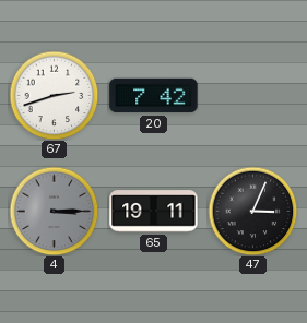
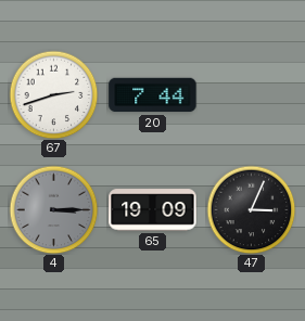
20: 7:42 -> 7:44 (153, 95)
65: 19:11 -> 19:09 (153, 210)
